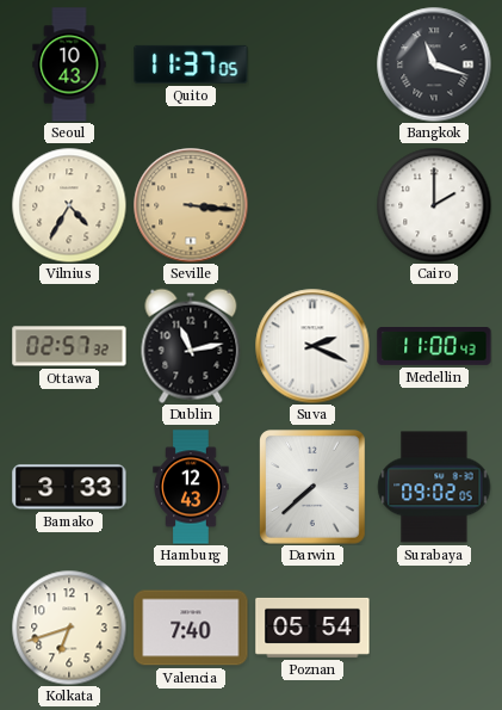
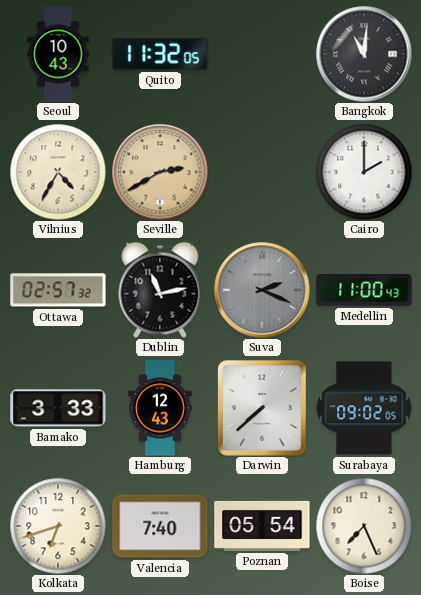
Quito: 11:37 -> 11:32 (160, 54)
Bangkok: 11:18 -> 11:01 (364, 54)
Seville: 3:16 -> 2:40 (160, 172)
Suva dial: white -> grey (262, 290)
Boise: none -> 7:26 (364, 526)
